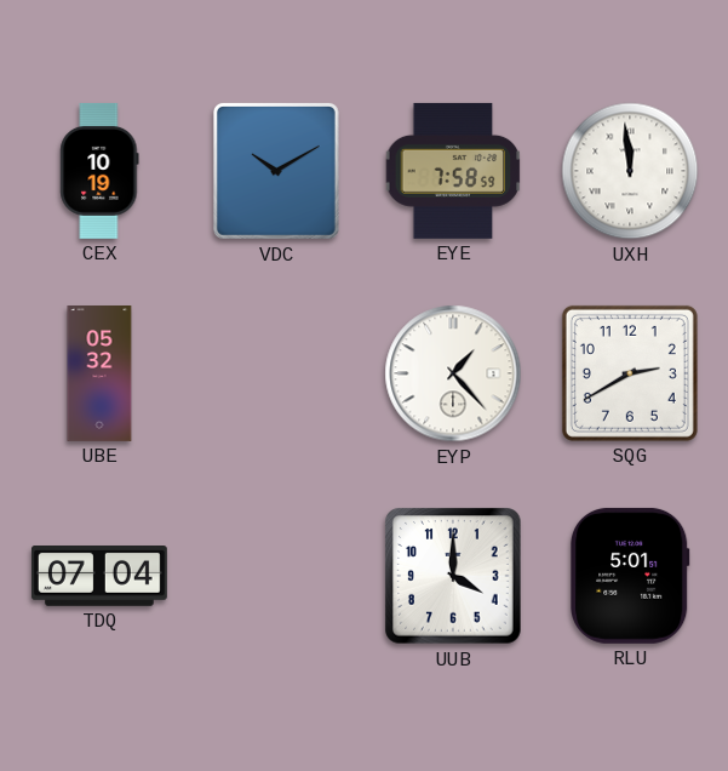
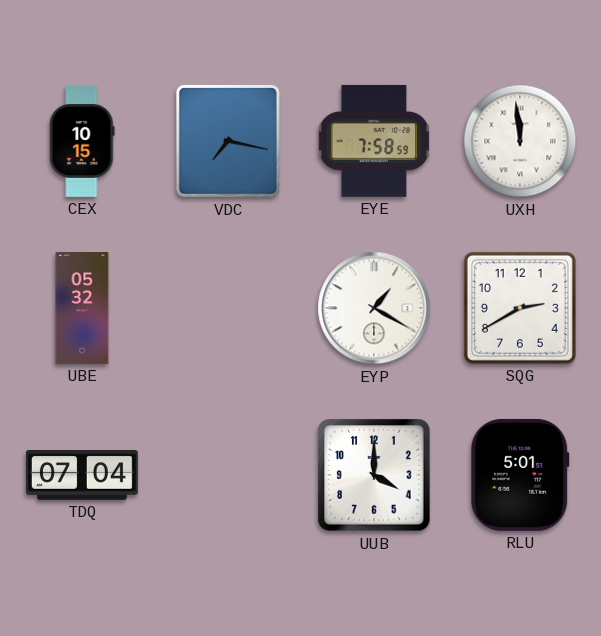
CEX: 10:19 -> 10:15 (82, 141)
VDC: 10:10 -> 7:17 (228, 141)
EYP: 1:23 -> 1:20 (374, 308)
